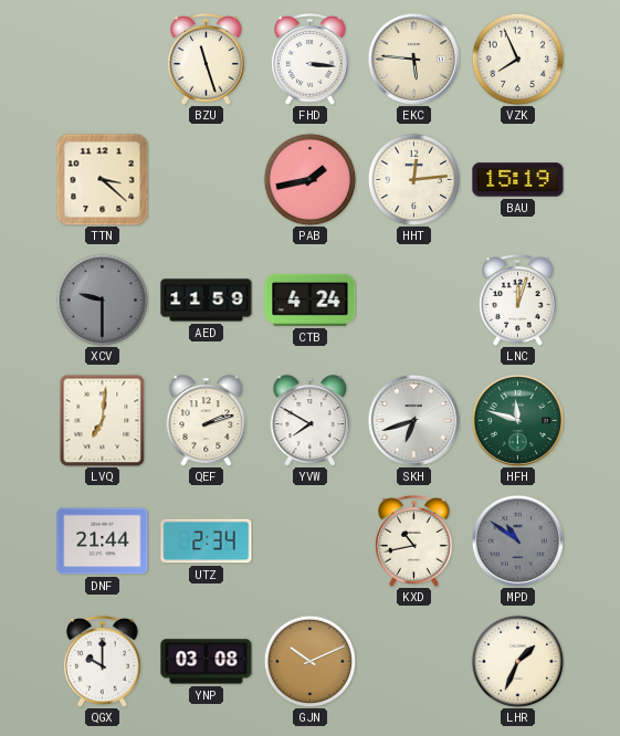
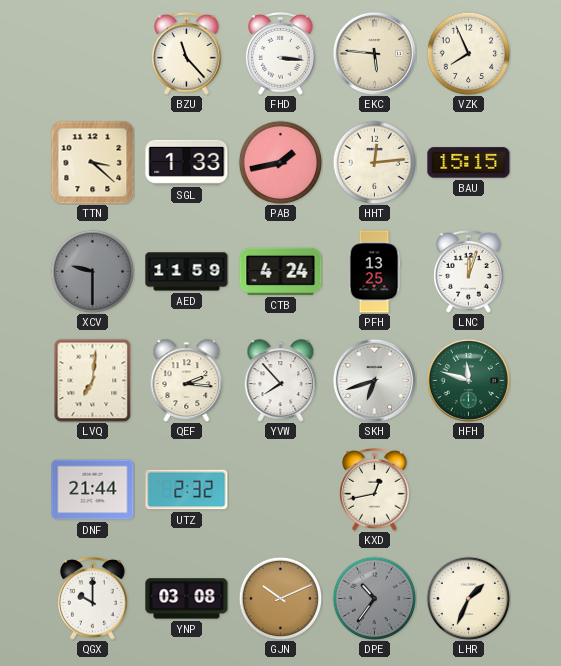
BZU: 11:27 -> 11:23 (187, 54)
SGL: none -> 1:33 (187, 162)
BAU: 15:19 -> 15:15 (469, 163)
PFH: none -> 13:25 (374, 272)
QEF: 2:12 -> 2:16 (187, 381)
YVW: 7:50 -> 7:53 (281, 381)
UTZ: 2:34 -> 2:32 (187, 490)
KXD: 10:43 -> 12:43 (375, 490)
MPD: 10:51 -> none (517, 540)
DPE: none -> 10:36 (374, 598)
